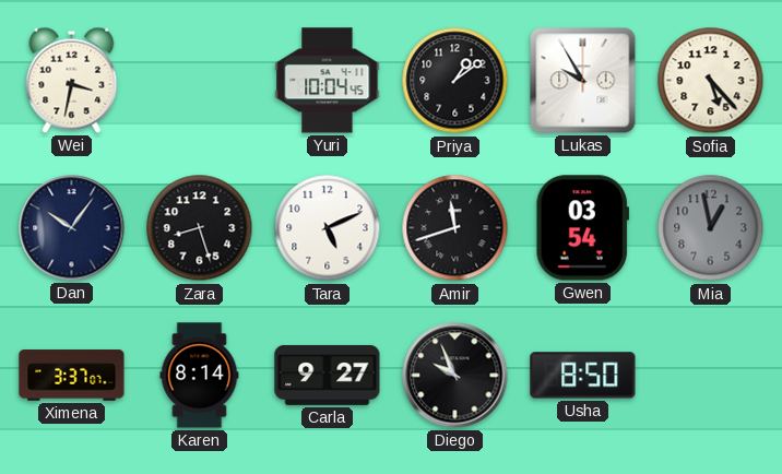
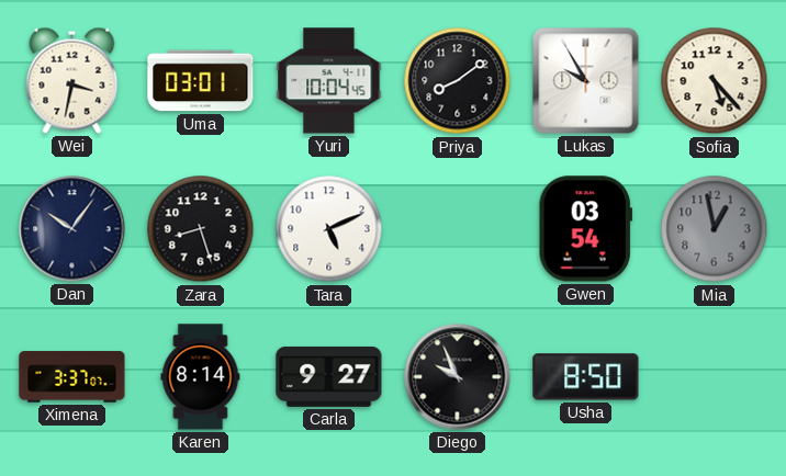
Uma: none -> 03:01 (201, 81)
Priya: 1:09 -> 8:09 (458, 81)
Amir: 11:42 -> none (455, 228)
